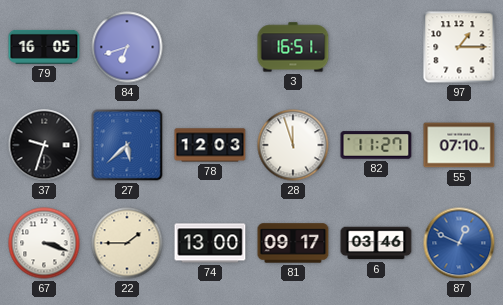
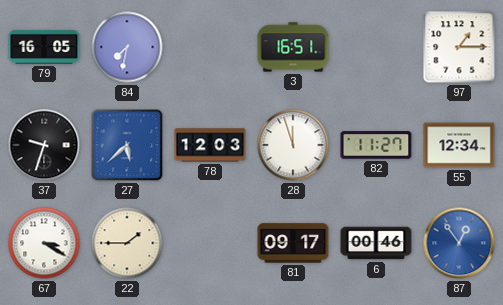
84: 6:42 -> 7:32 (127, 47)
55: 07:10 -> 12:34 (459, 145)
67: 3:18 -> 3:20 (44, 243)
74: 13:00 -> none (210, 243)
6: 03:46 -> 00:46 (376, 243)
87: 12:49 -> 12:54 (459, 243)
